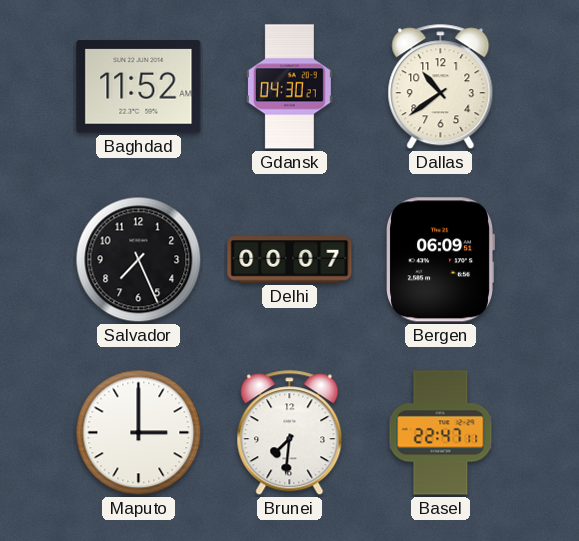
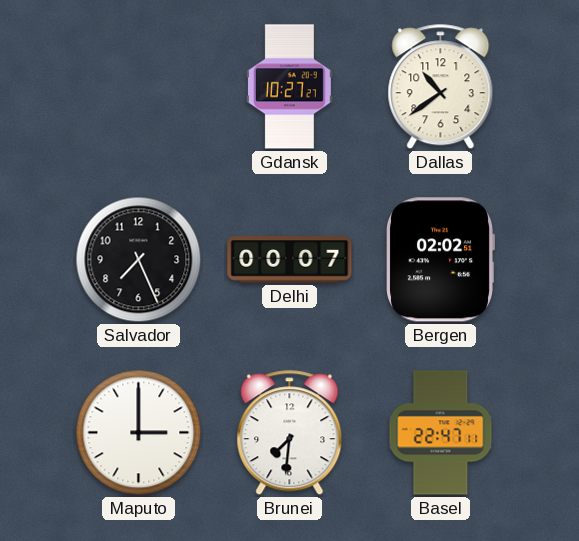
Baghdad: 11:52 -> none (139, 87)
Gdansk: 04:30 -> 10:27 (289, 87)
Bergen: 06:09 -> 02:02 (440, 260)
